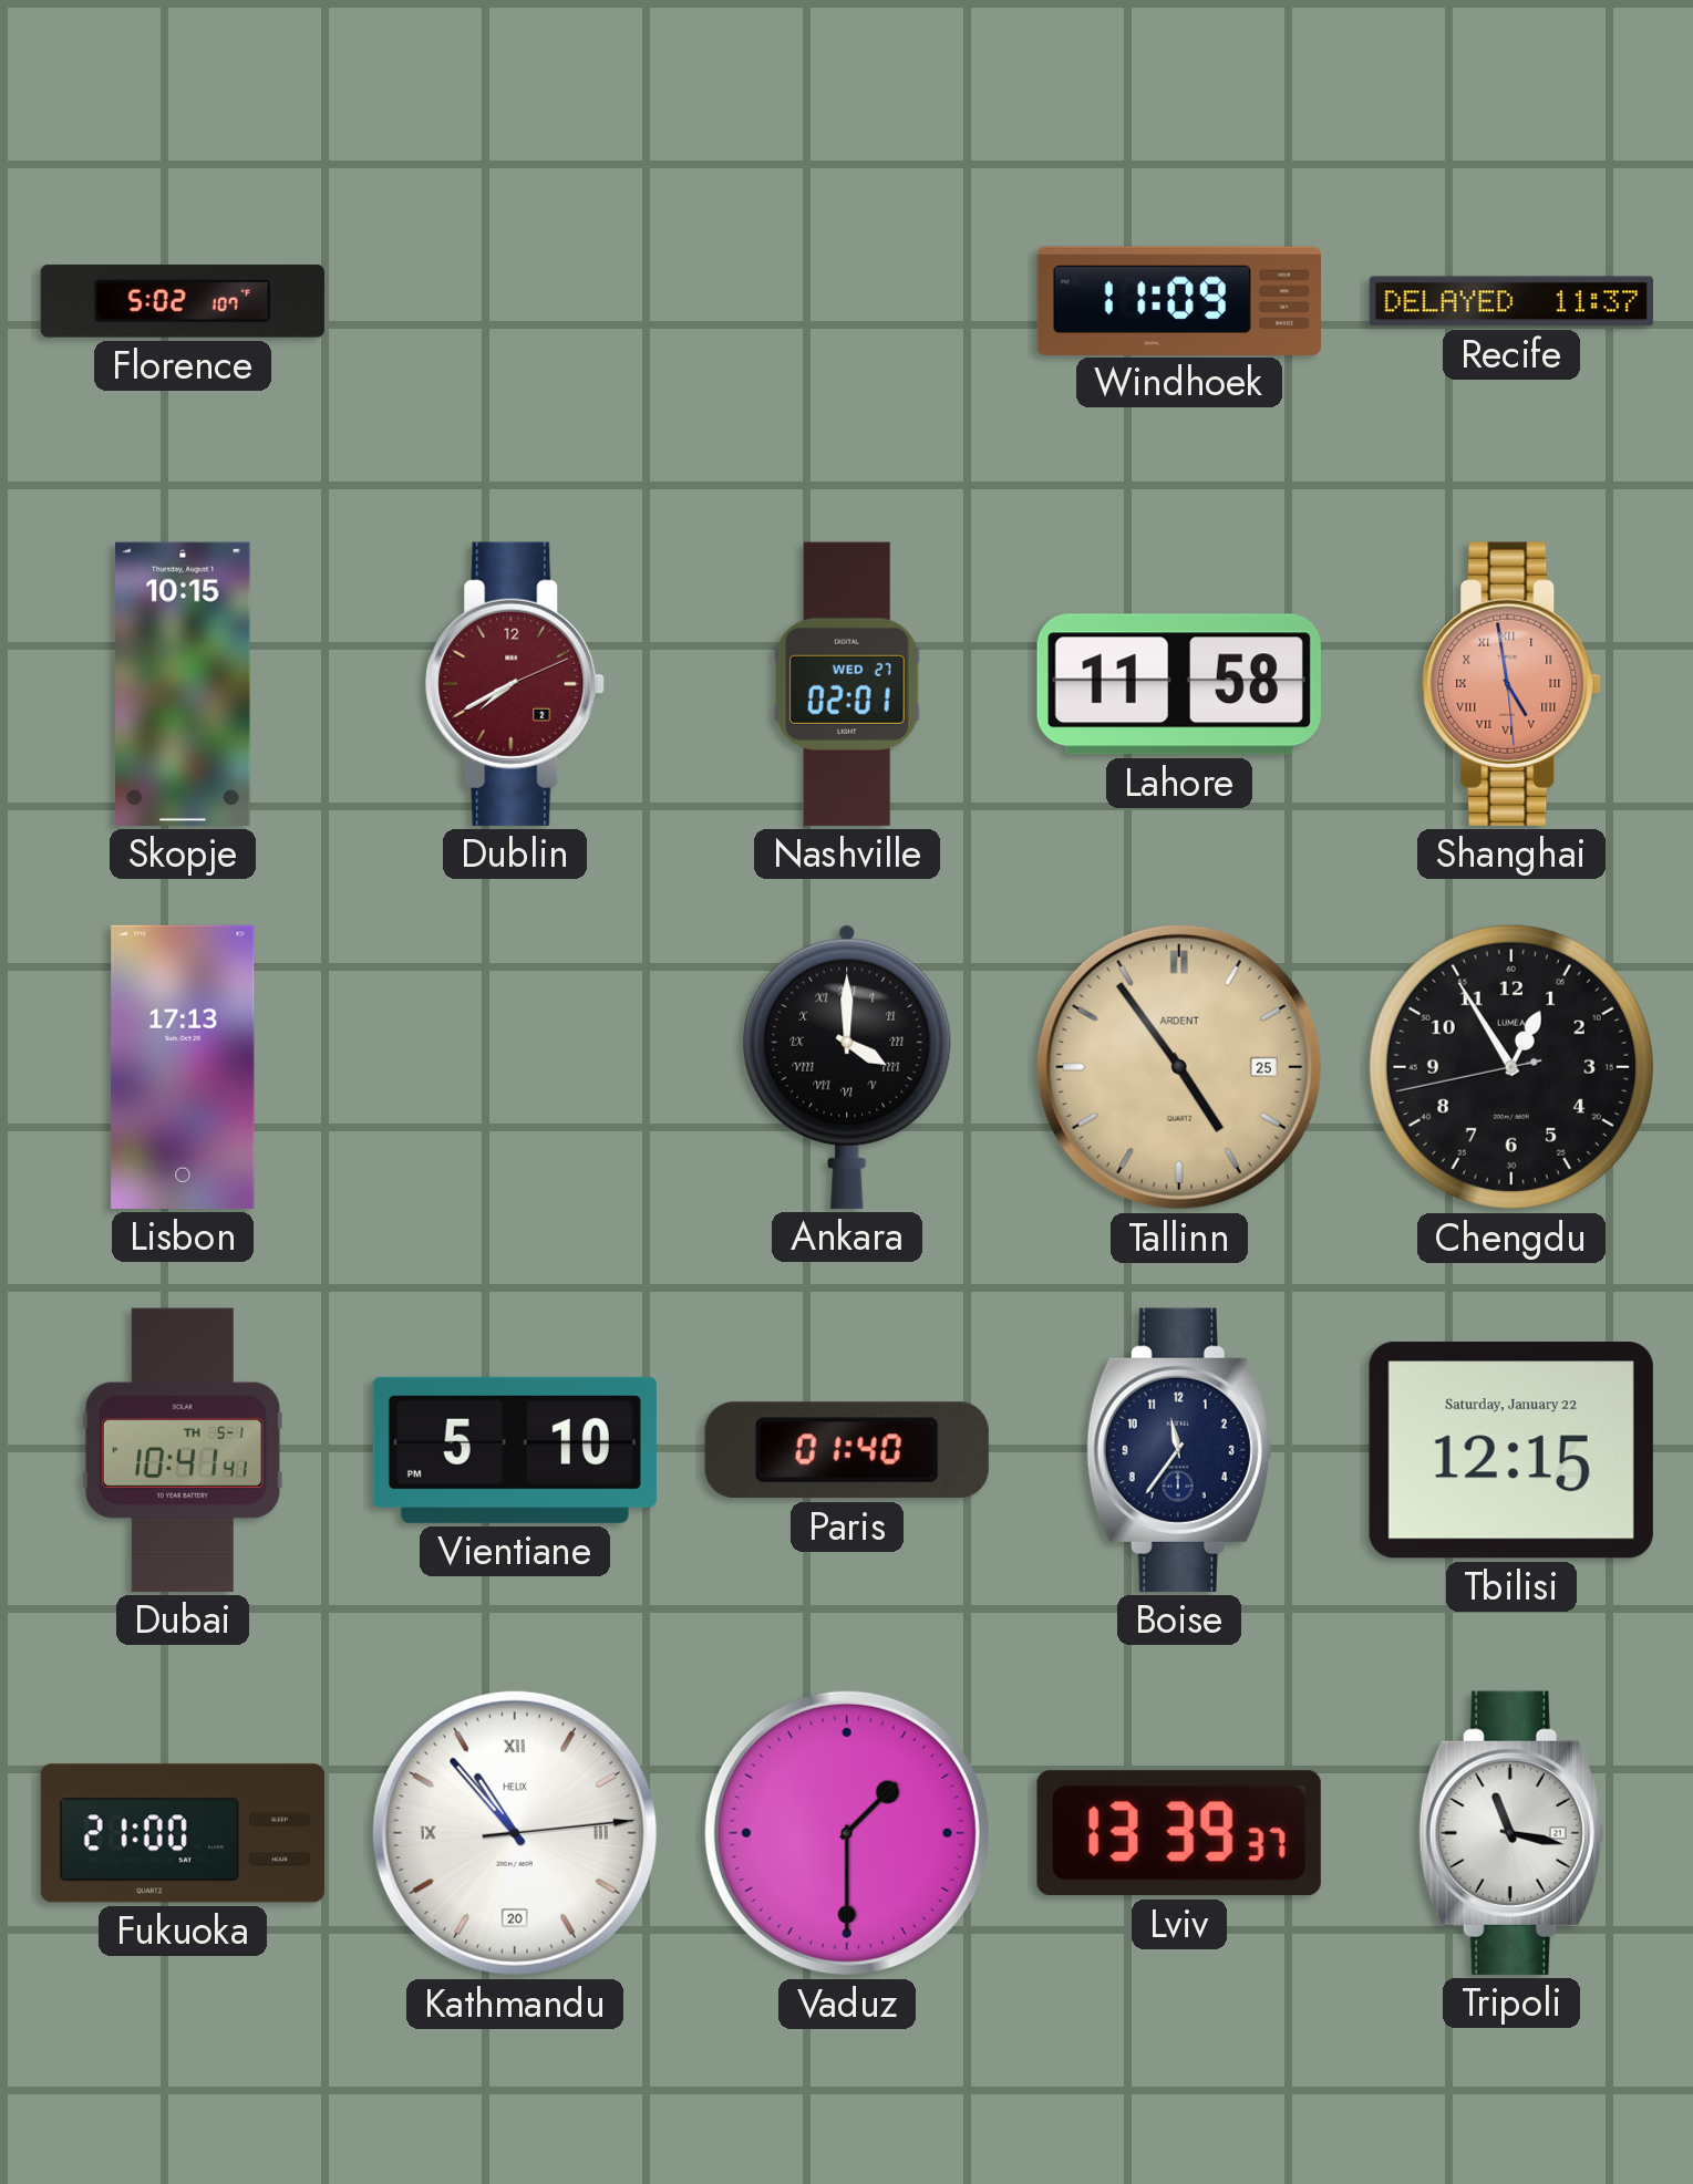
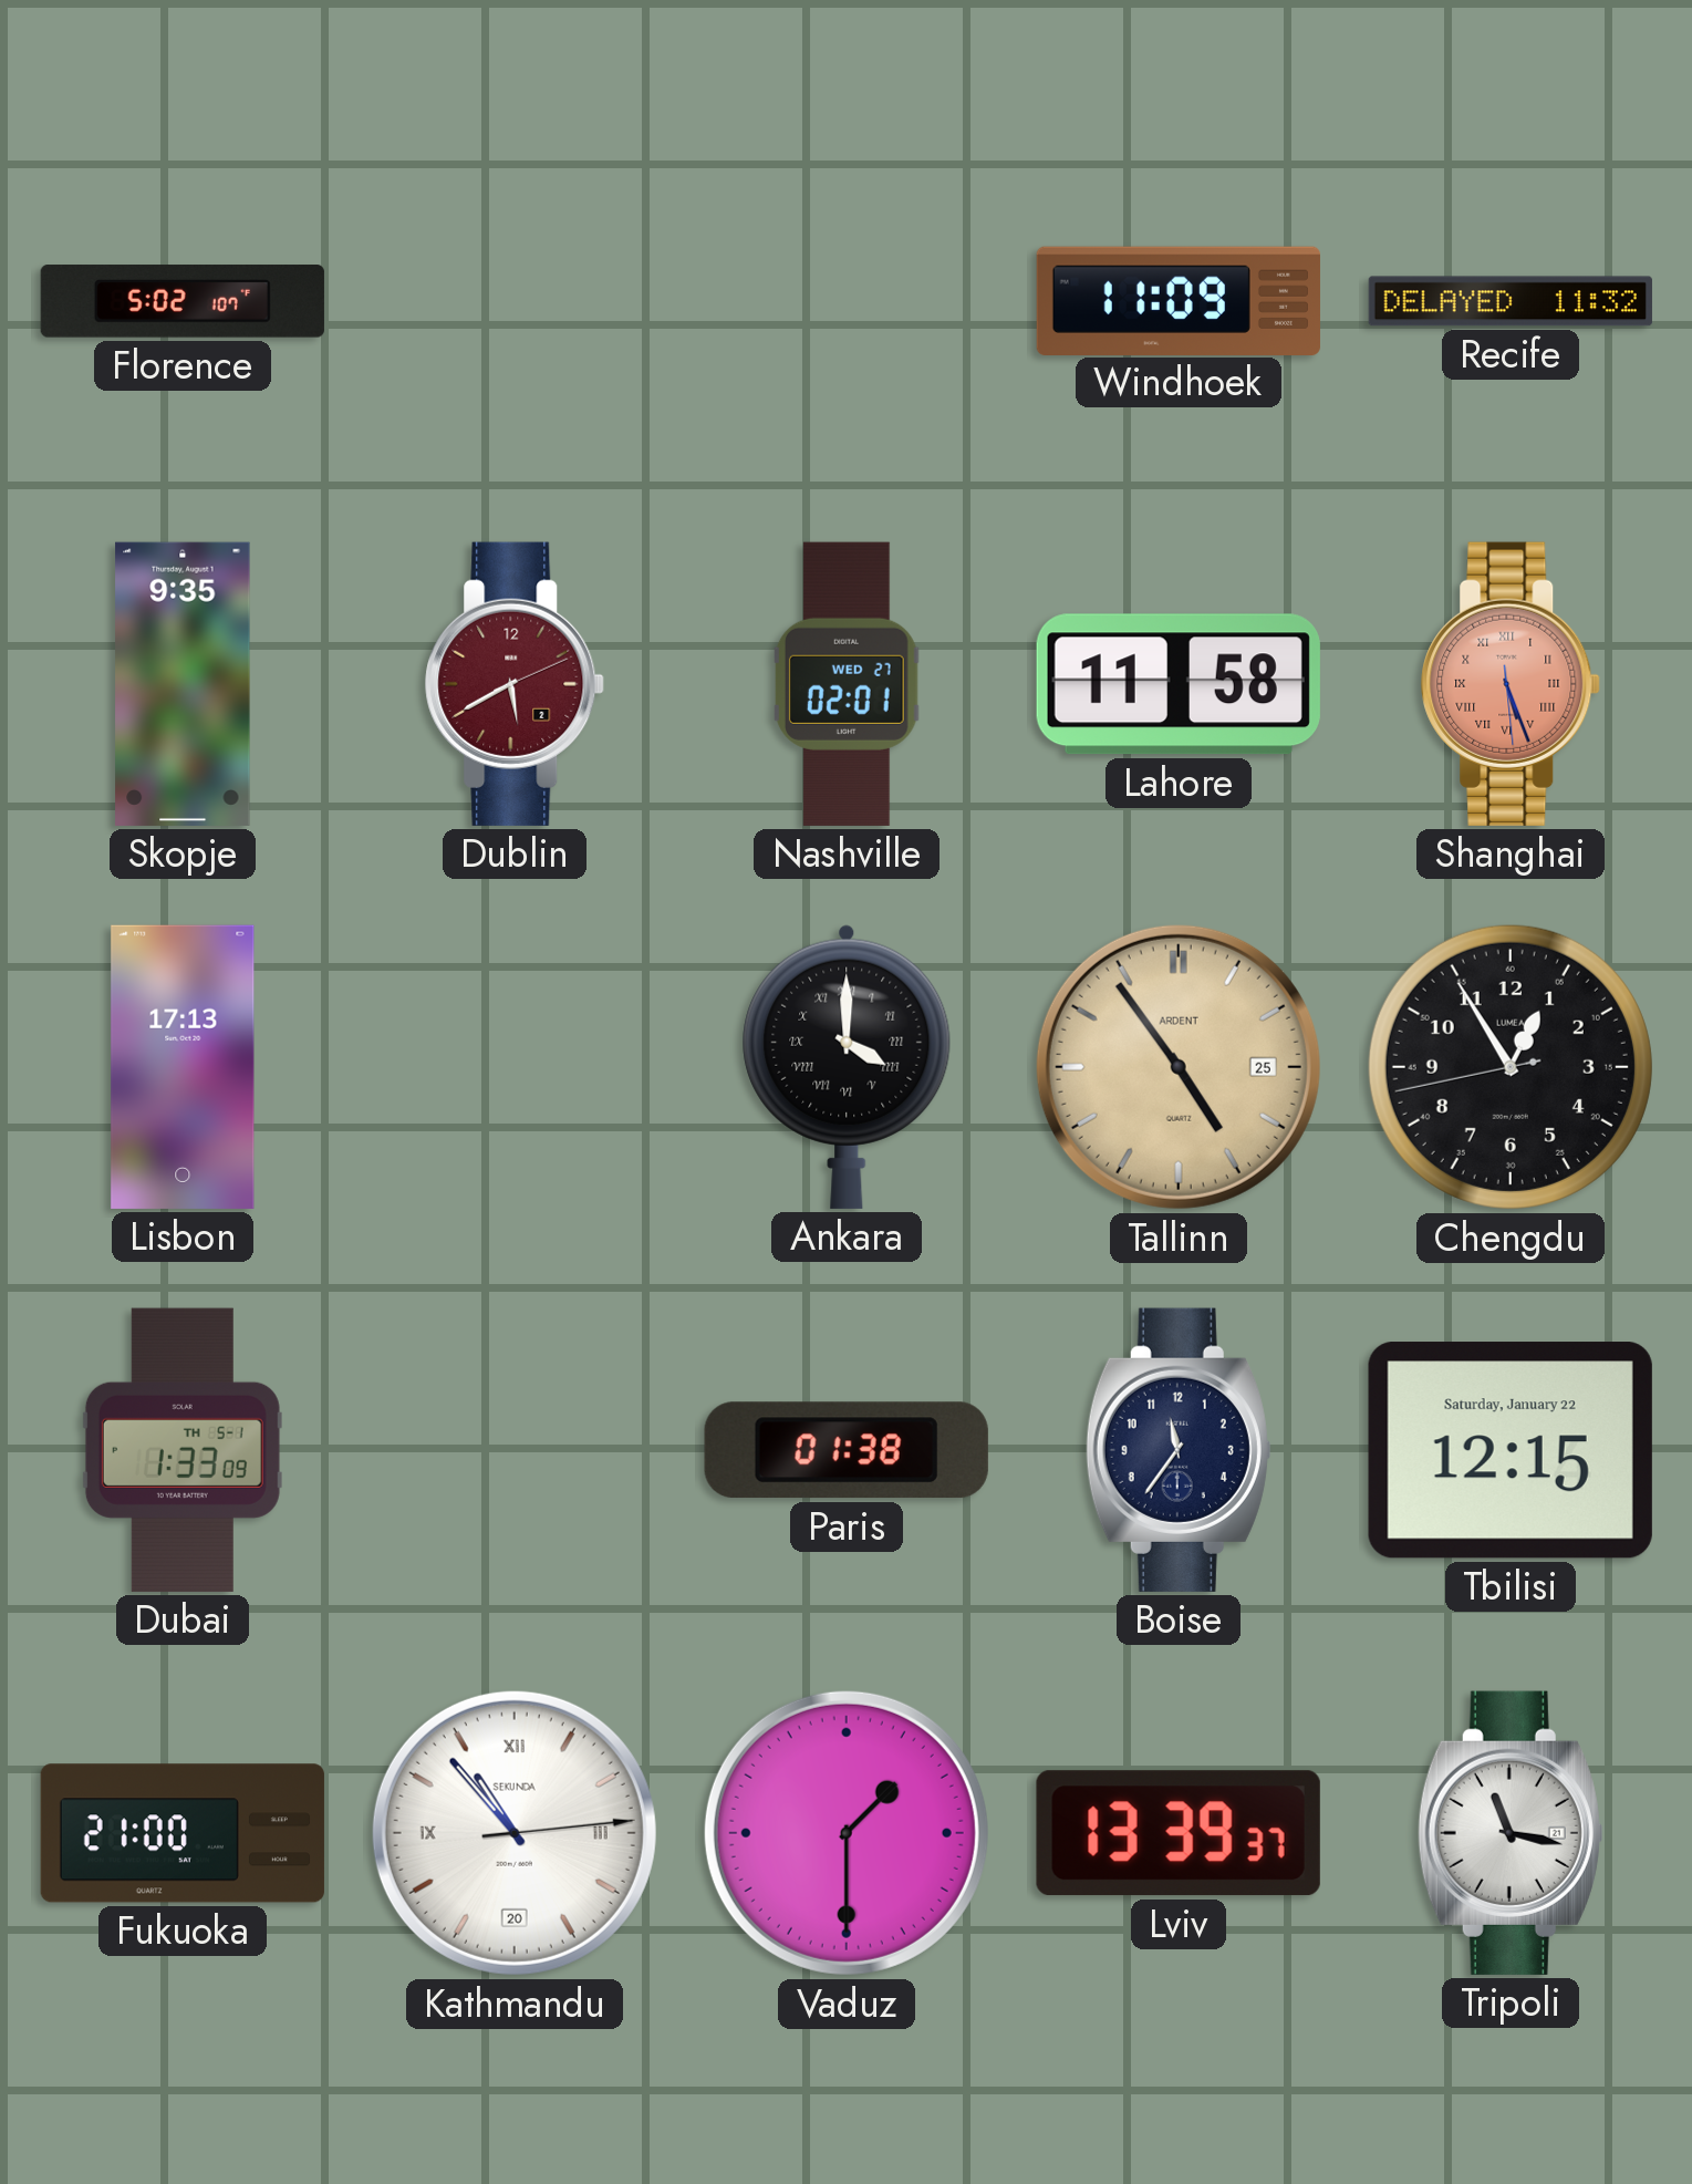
Recife: 11:37 -> 11:32 (1511, 301)
Skopje: 10:15 -> 9:35 (183, 684)
Dublin: 7:40 -> 5:40 (515, 684)
Shanghai: 4:58 -> 5:26 (1511, 684)
Dubai: 10:41 -> 1:33 (183, 1450)
Vientiane: 5:10 -> none (515, 1450)
Paris: 01:40 -> 01:38 (847, 1450)
Kathmandu brand: HELIX -> SEKUNDA (515, 1833)
